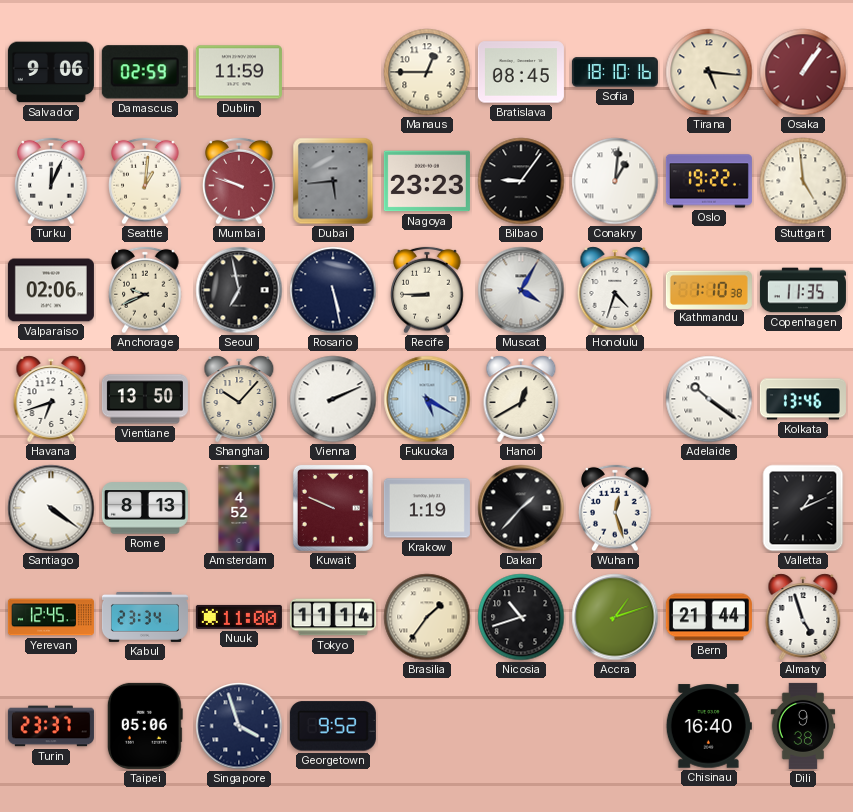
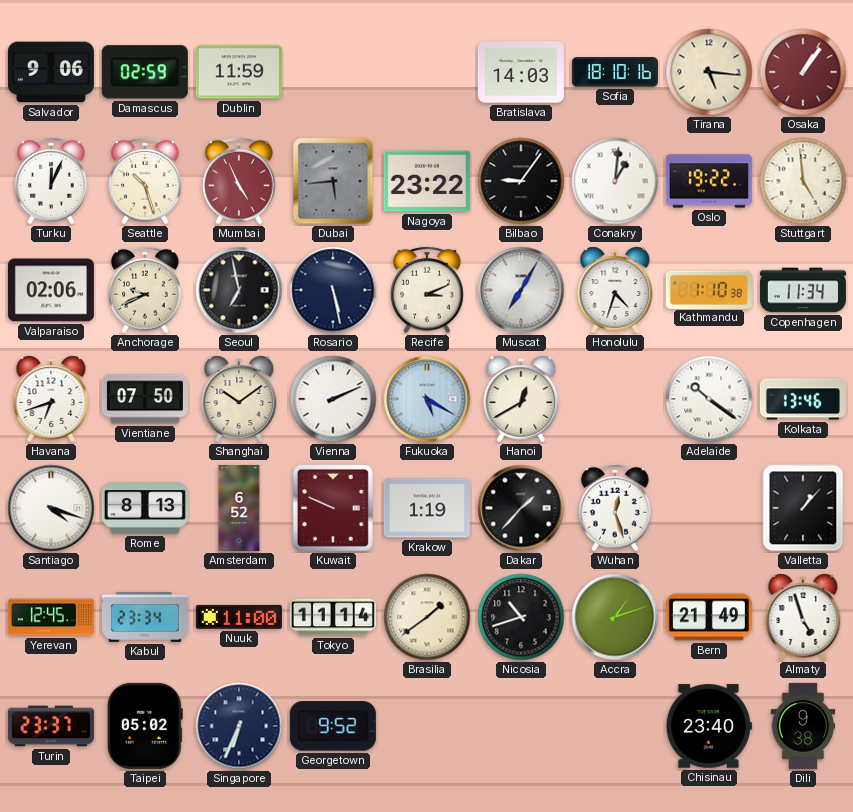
Manaus: 12:45 -> none (427, 72)
Bratislava: 08:45 -> 14:03 (521, 72)
Seattle: 1:01 -> 10:27 (145, 181)
Mumbai: 9:48 -> 4:56 (239, 181)
Nagoya: 23:23 -> 23:22 (427, 181)
Recife: 8:45 -> 3:11 (427, 290)
Muscat: 4:05 -> 7:05 (521, 290)
Copenhagen: 11:35 -> 11:34 (803, 290)
Vientiane: 13:50 -> 07:50 (145, 399)
Shanghai: 10:07 -> 10:09 (239, 399)
Santiago: 4:21 -> 4:18 (51, 508)
Amsterdam: 4:52 -> 6:52 (239, 508)
Valletta: 1:11 -> 1:07 (803, 508)
Brasilia: 1:36 -> 1:39 (427, 617)
Bern: 21:44 -> 21:49 (709, 617)
Taipei: 05:06 -> 05:02 (145, 726)
Singapore: 3:57 -> 6:34 (239, 726)
Chisinau: 16:40 -> 23:40 (709, 726)
